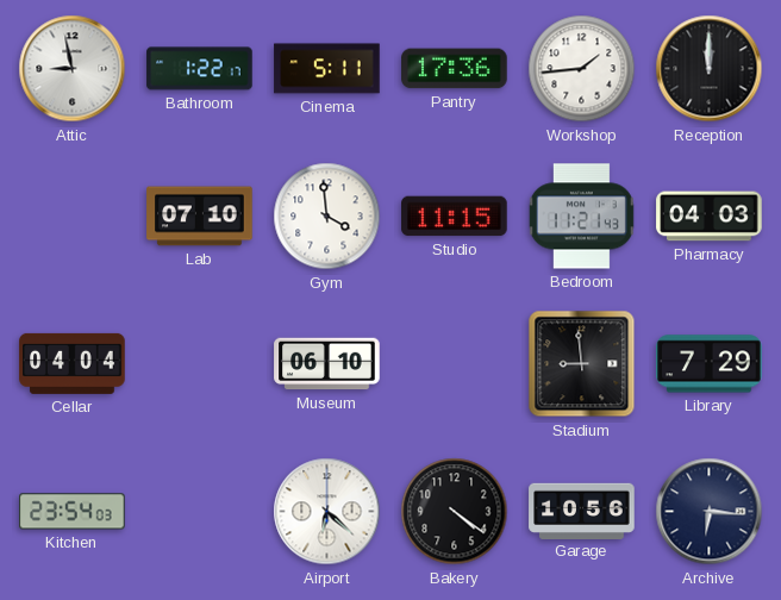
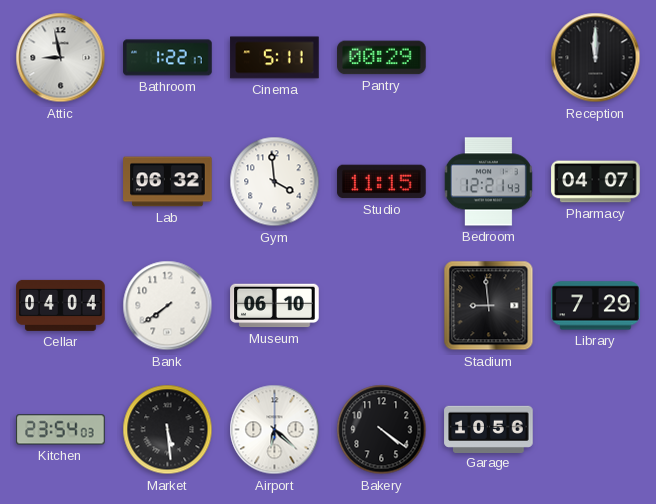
Pantry: 17:36 -> 00:29 (382, 58)
Workshop: 1:44 -> none (582, 69)
Lab: 07:10 -> 06:32 (168, 182)
Bedroom: 11:21 -> 12:21 (488, 182)
Pharmacy: 04:03 -> 04:07 (596, 182)
Bank: none -> 7:39 (168, 306)
Market: none -> 5:29 (168, 430)
Archive: 6:16 -> none (710, 512)
